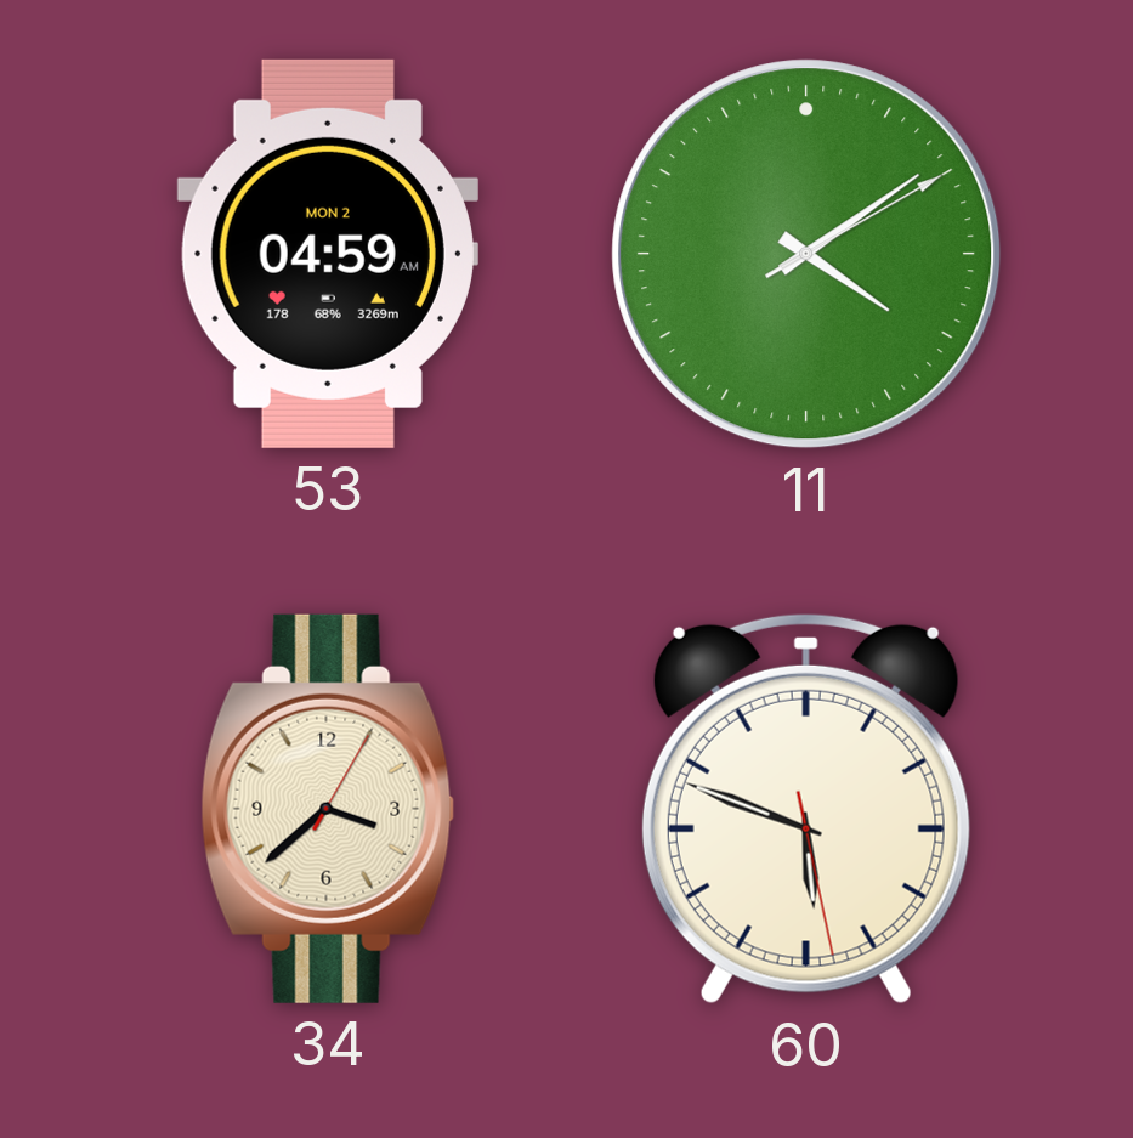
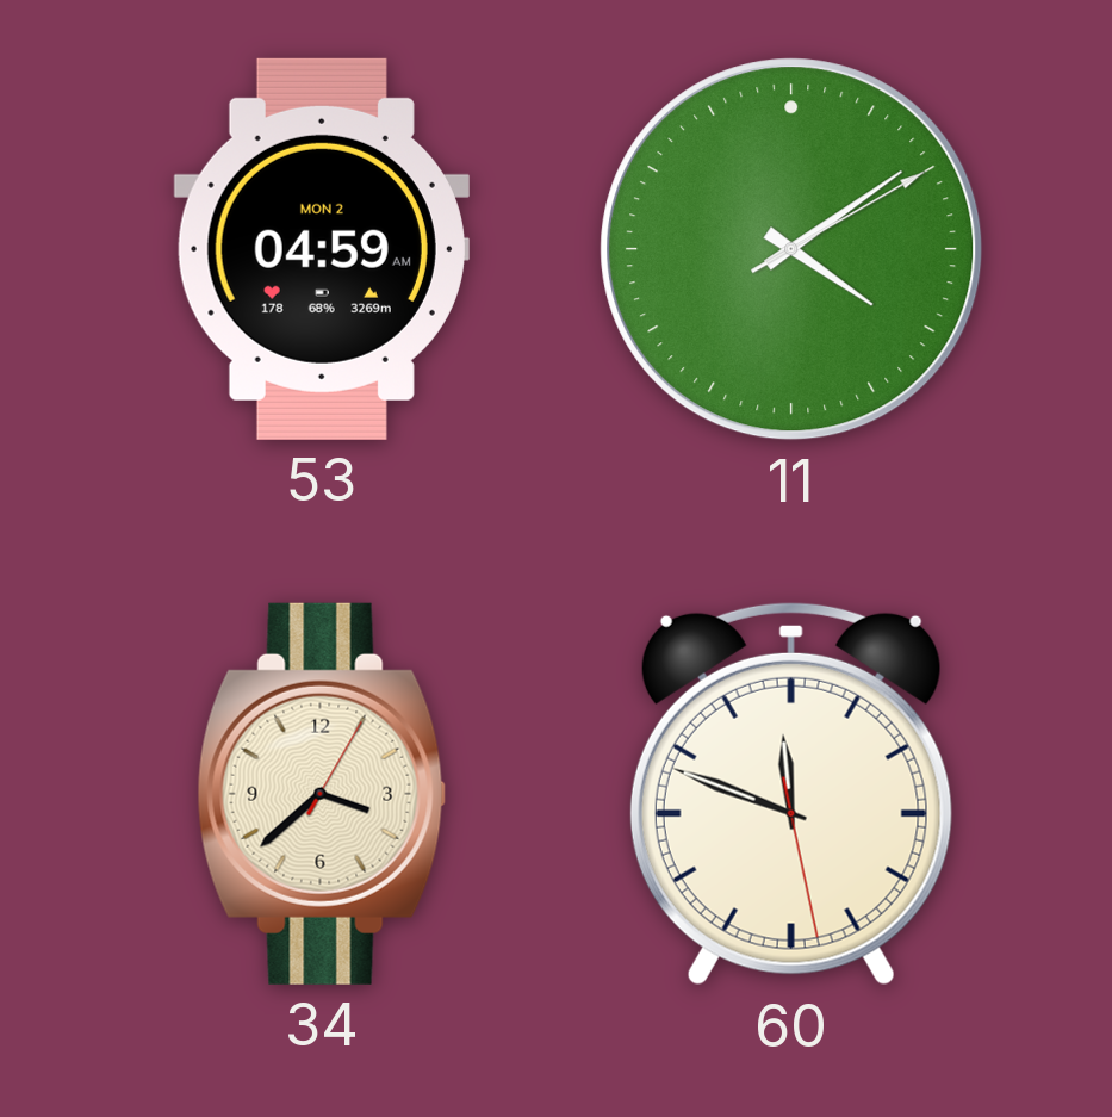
60: 5:48 -> 11:48 (791, 794)
